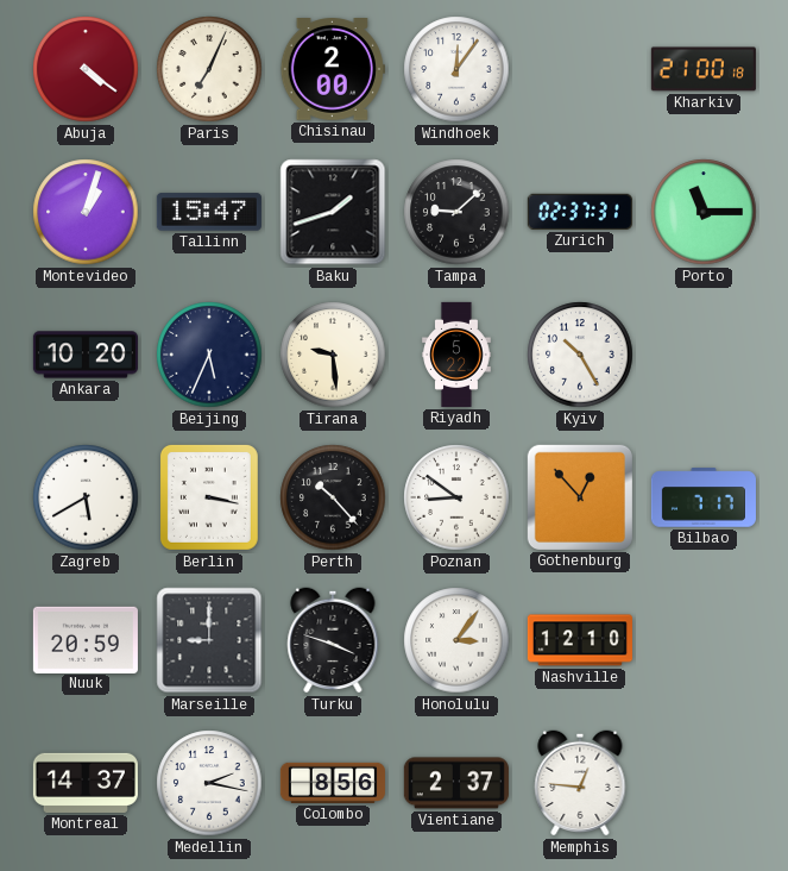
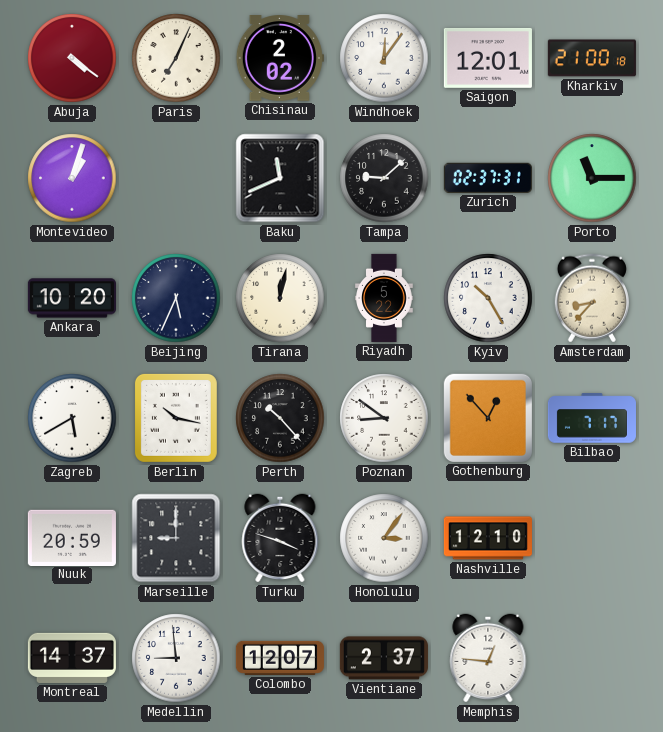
Chisinau: 2:00 -> 2:02 (280, 59)
Saigon: none -> 12:01 (488, 58)
Tallinn: 15:47 -> none (209, 212)
Baku: 1:42 -> 11:41 (280, 178)
Tirana: 9:29 -> 12:02 (280, 298)
Amsterdam: none -> 8:37 (592, 298)
Berlin: 3:17 -> 10:17 (176, 418)
Medellin: 2:17 -> 8:59 (176, 658)
Colombo: 8:56 -> 12:07 (280, 658)
